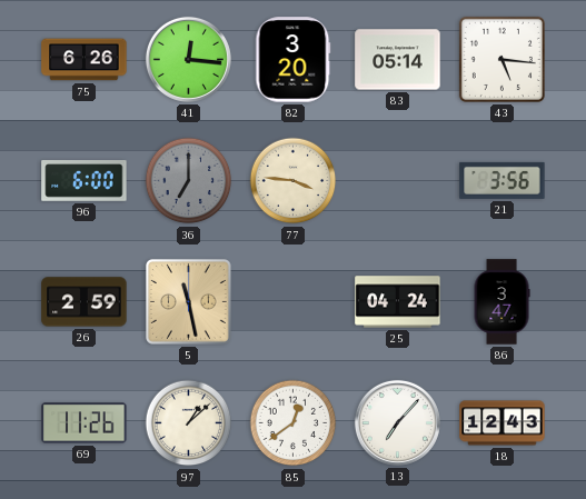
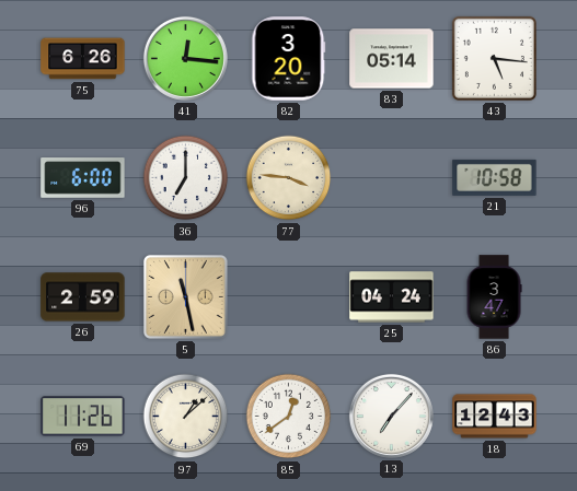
36 dial: grey -> white (186, 178)
21: 3:56 -> 10:58 (495, 177)
